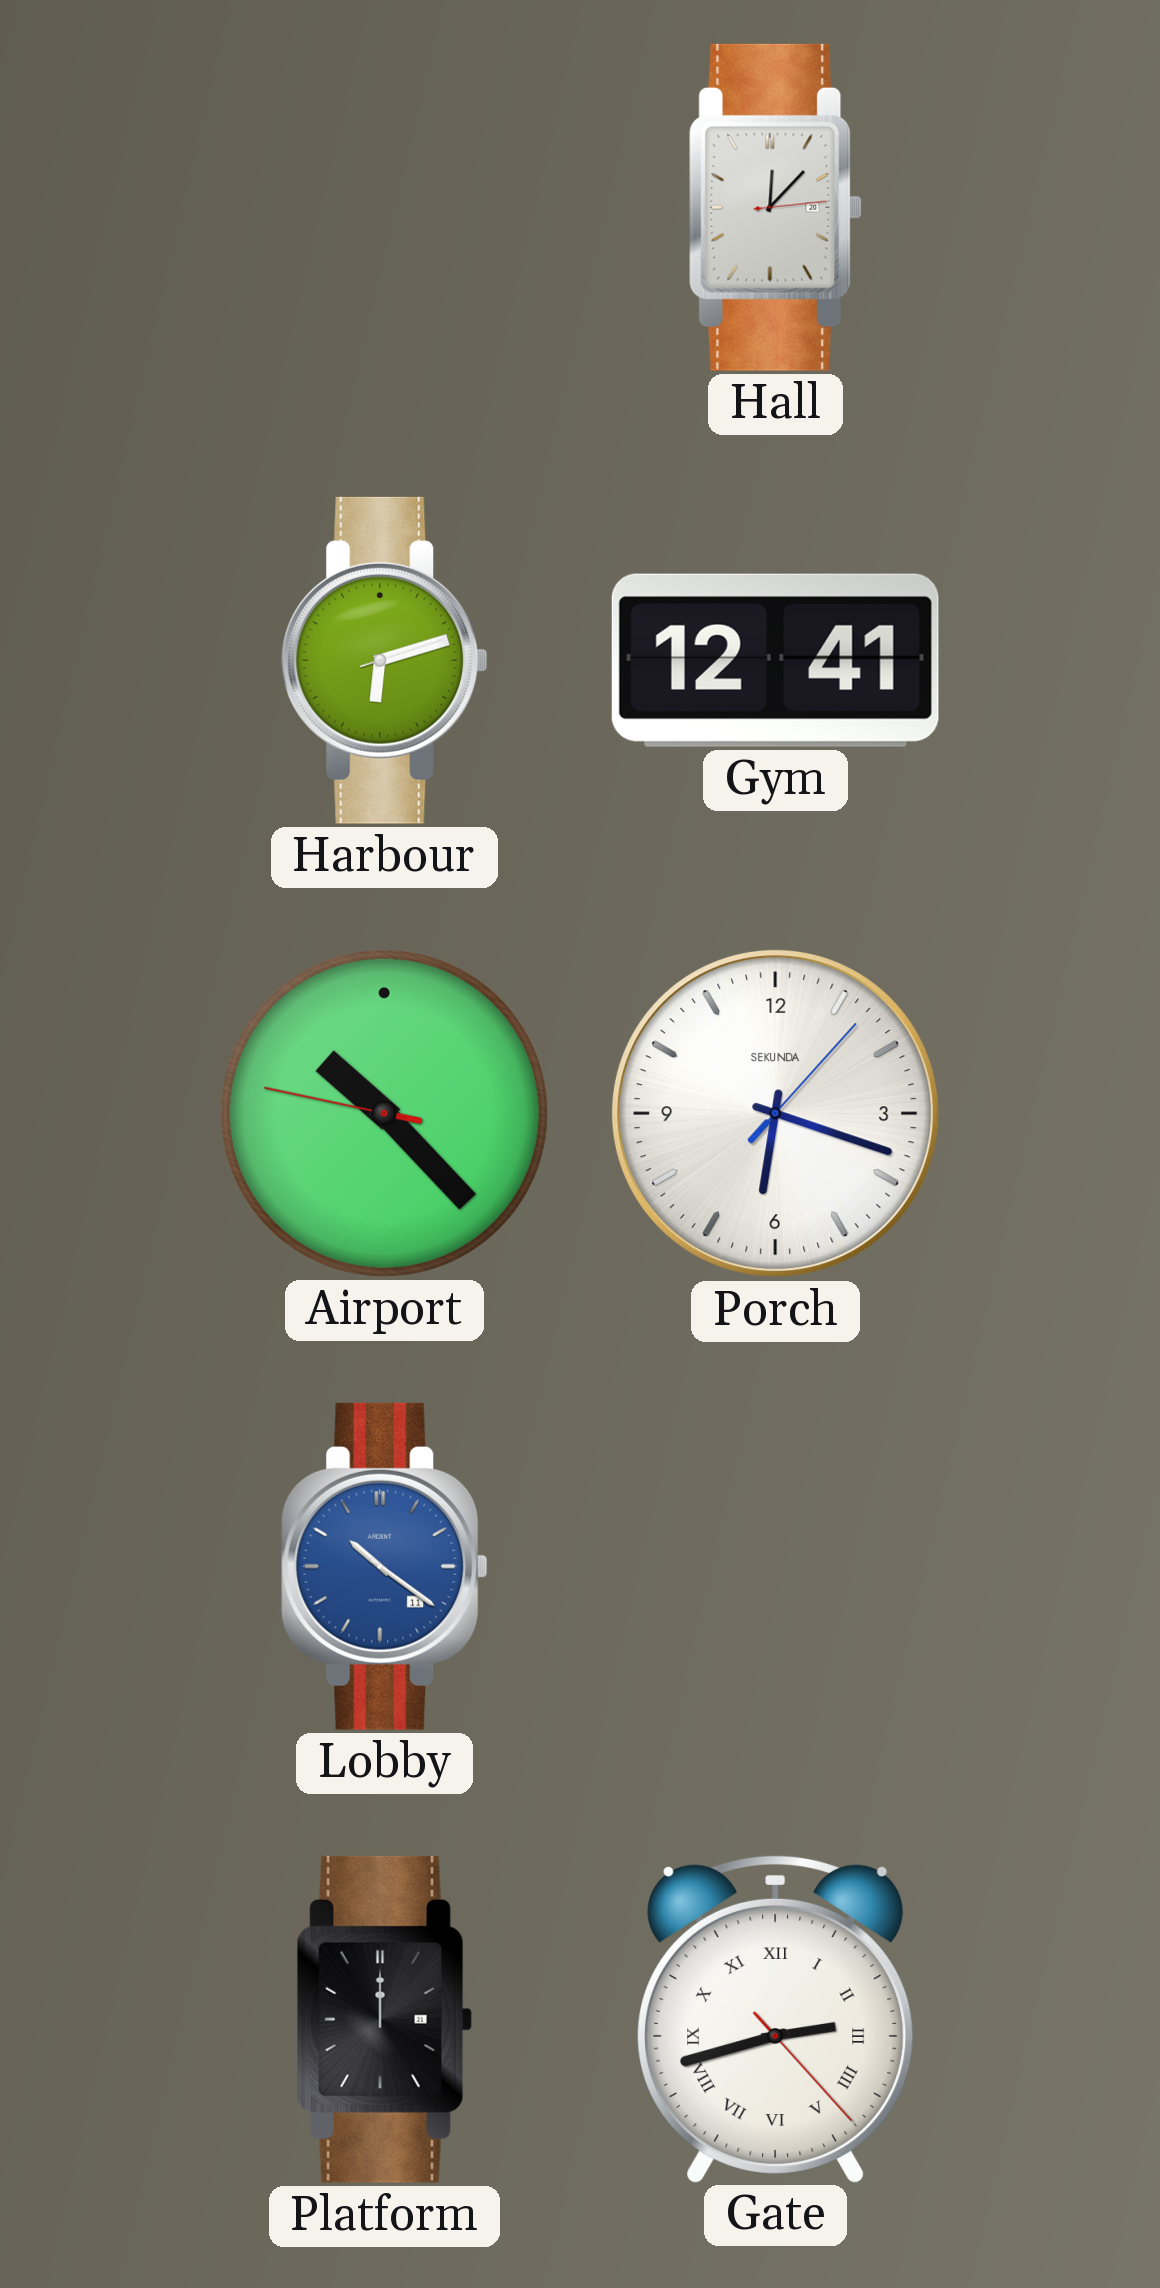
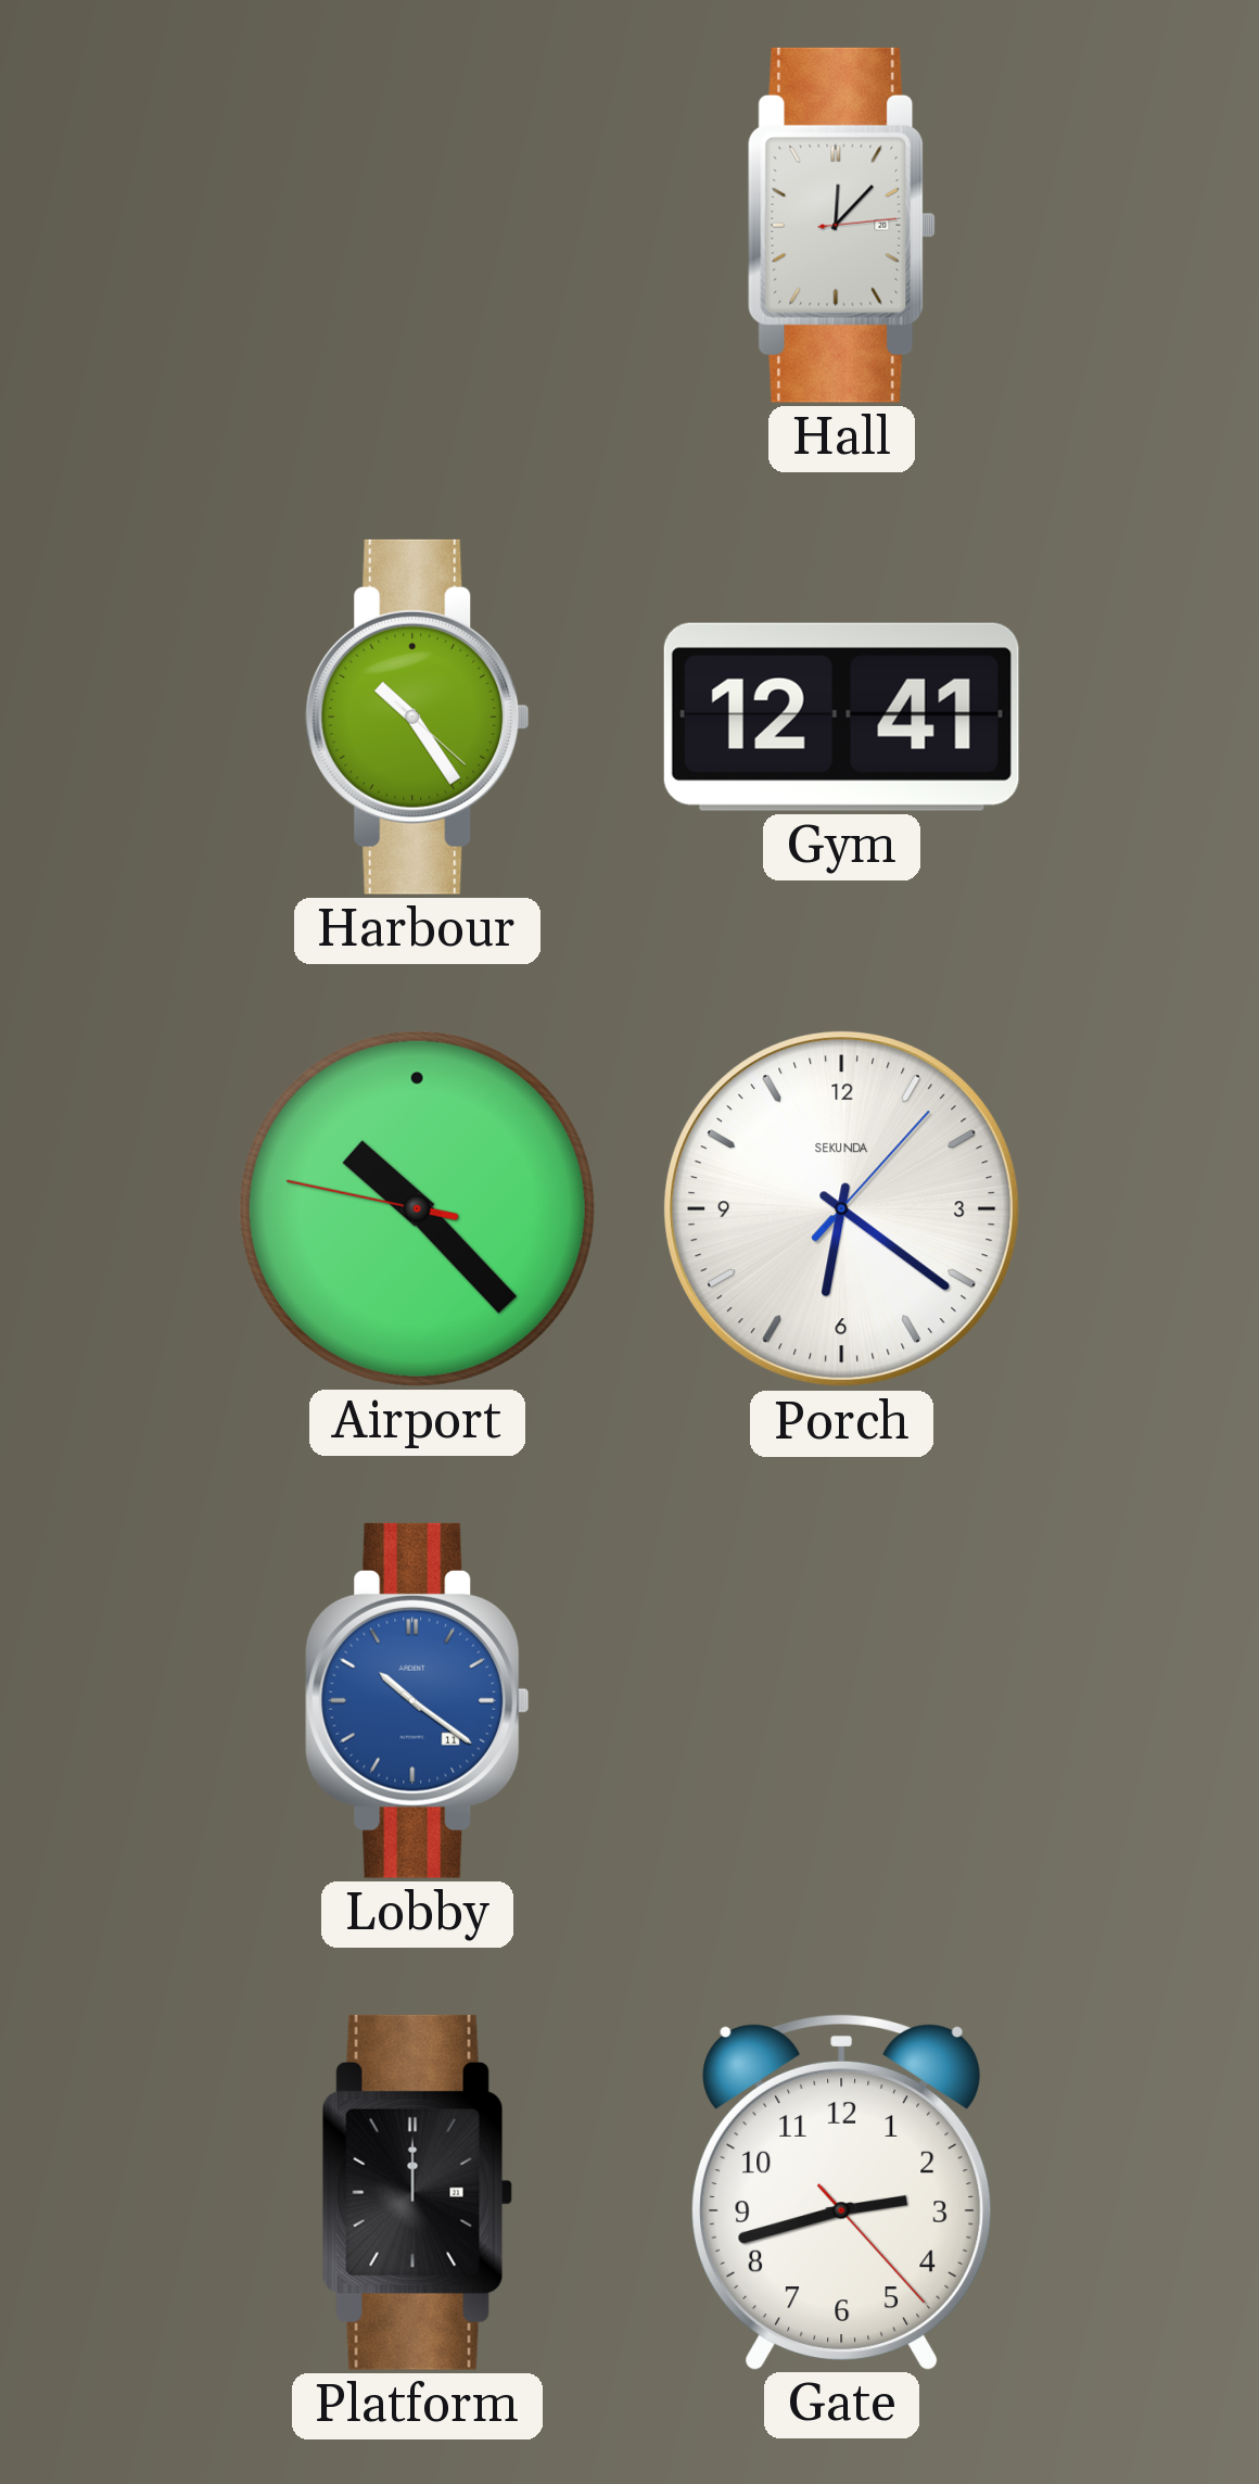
Harbour: 6:12 -> 10:24 (418, 717)
Porch: 6:18 -> 6:21 (841, 1208)
Gate numerals: Roman -> Arabic (842, 2191)
